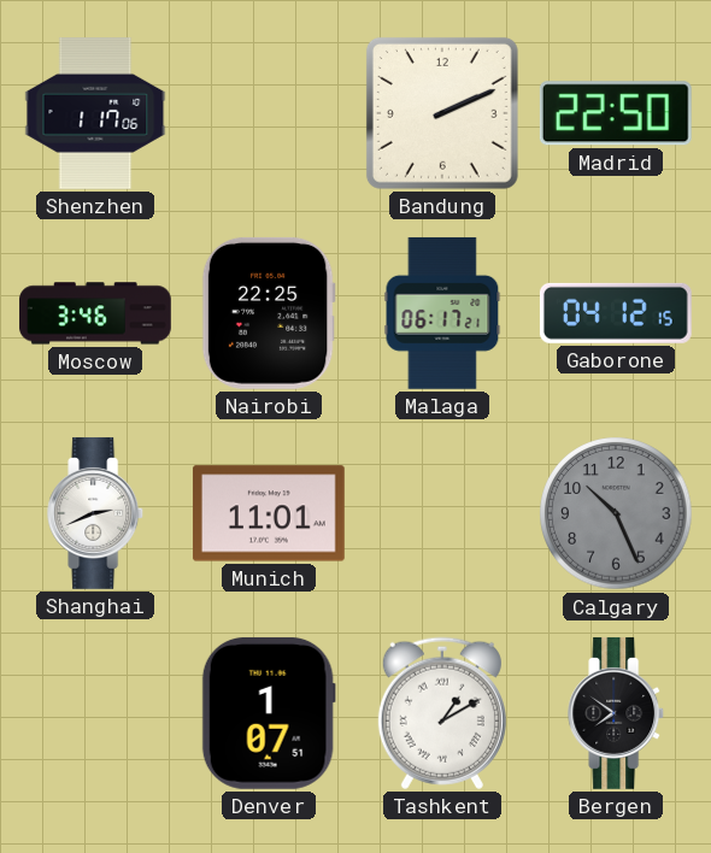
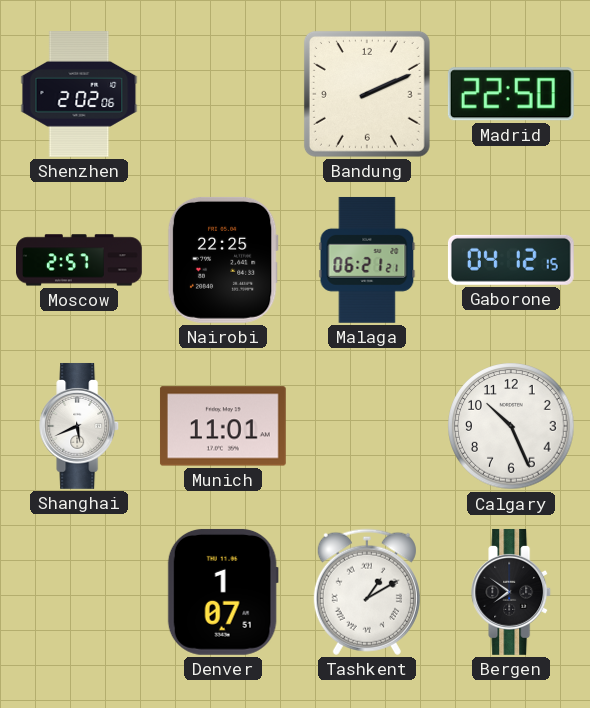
Shenzhen: 1:17 -> 2:02 (79, 95)
Moscow: 3:46 -> 2:57 (80, 260)
Malaga: 06:17 -> 06:21 (367, 260)
Shanghai: 2:41 -> 5:41 (80, 426)
Calgary dial: grey -> white (511, 426)
